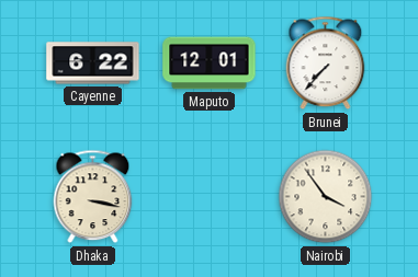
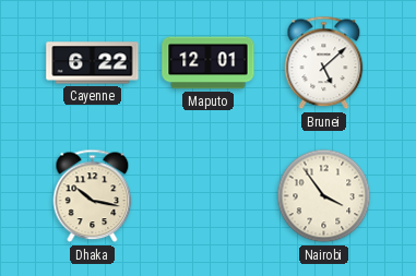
Brunei: 7:37 -> 5:08 (324, 63)
Dhaka: 3:17 -> 10:17 (93, 196)
